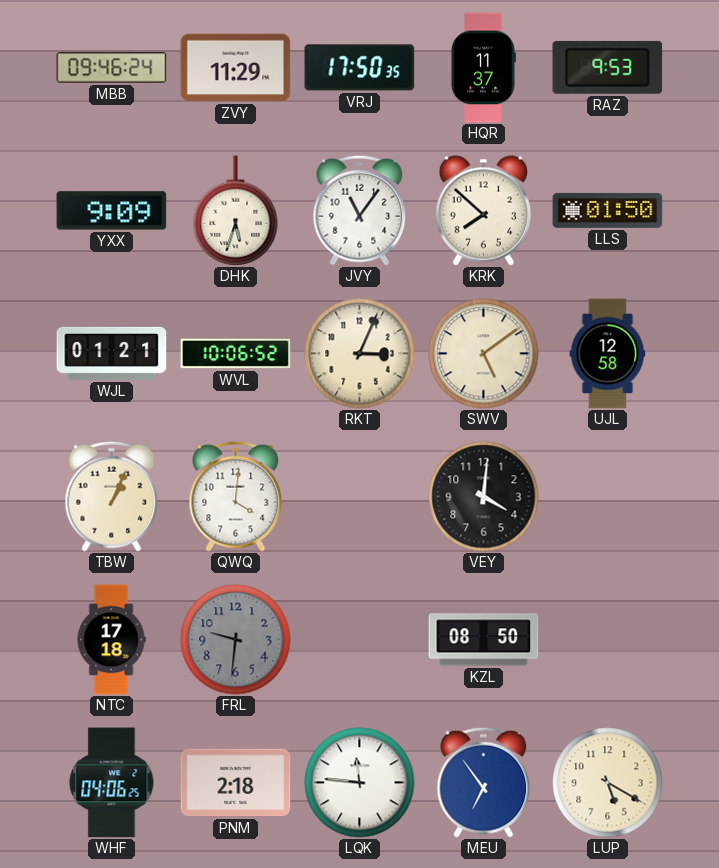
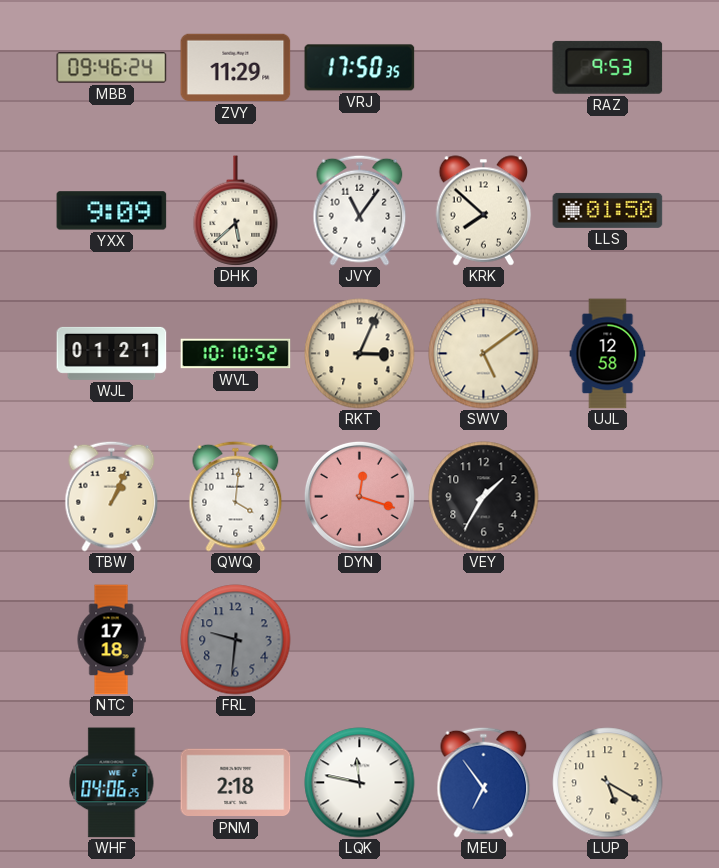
HQR: 11:37 -> none (483, 68)
DHK: 5:33 -> 5:38 (236, 211)
WVL: 10:06 -> 10:10 (236, 354)
DYN: none -> 12:18 (359, 496)
VEY: 4:01 -> 1:35 (484, 497)
KZL: 08:50 -> none (484, 640)
LQK: 11:46 -> 11:47 (360, 783)
